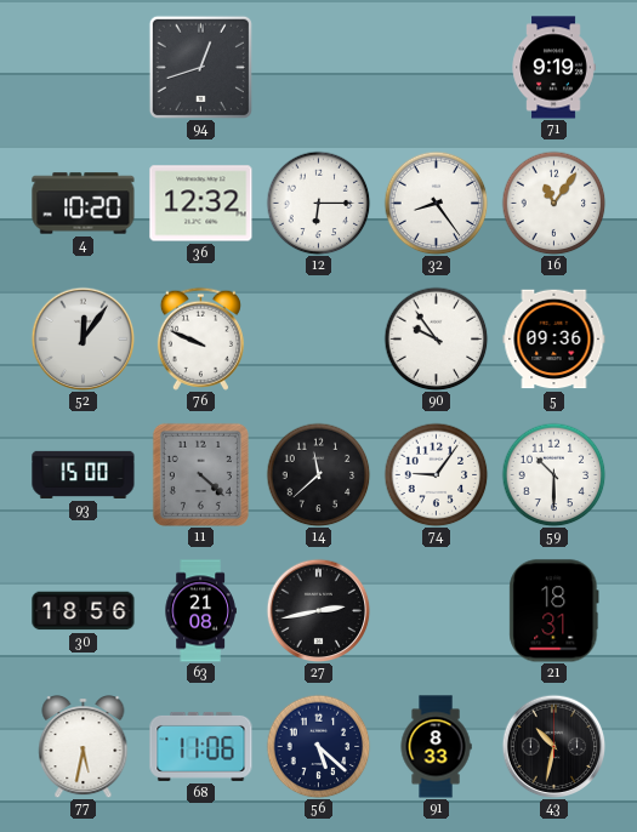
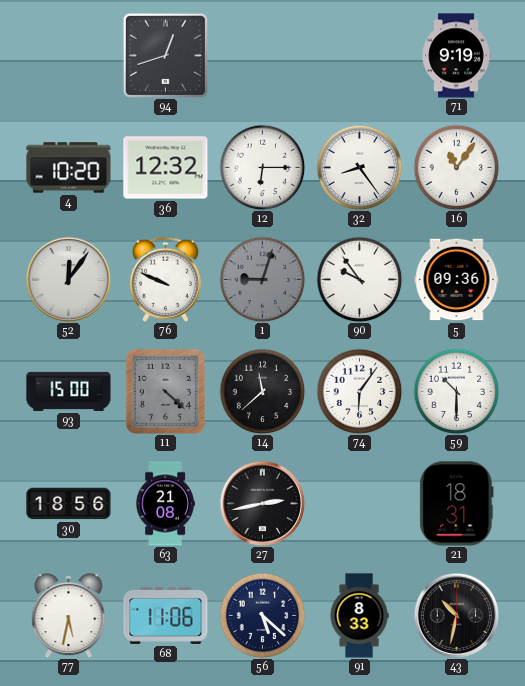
1: none -> 9:03 (262, 279)
74: 9:06 -> 6:06 (359, 391)
